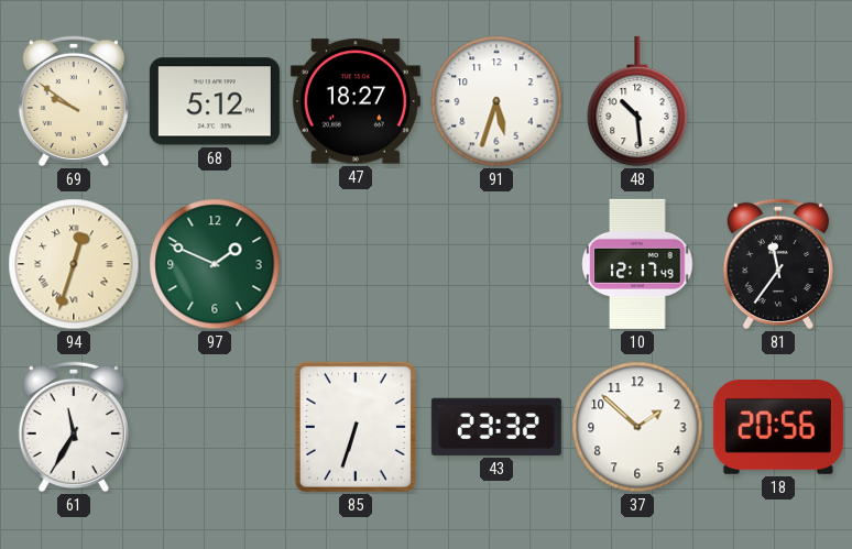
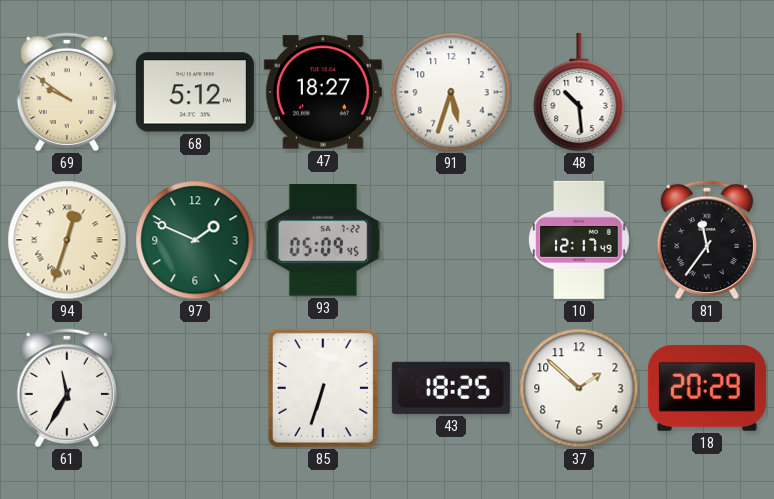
93: none -> 05:09 (323, 241)
43: 23:32 -> 18:25 (451, 388)
18: 20:56 -> 20:29 (707, 389)
